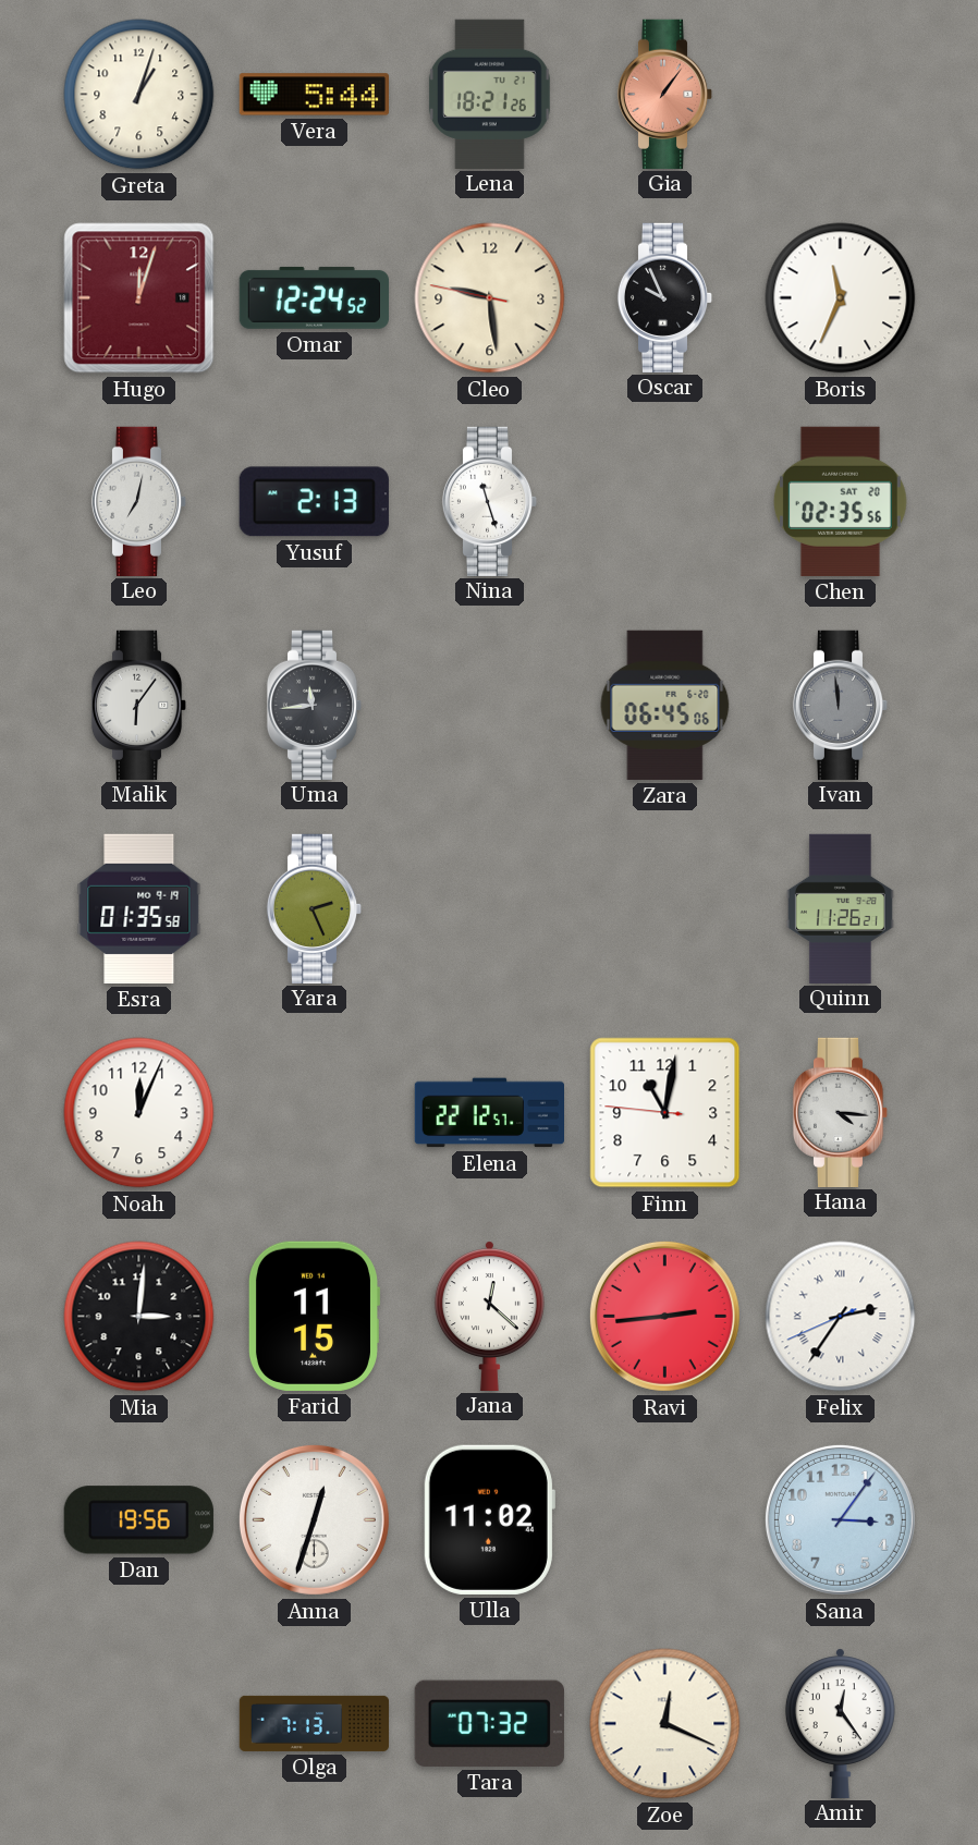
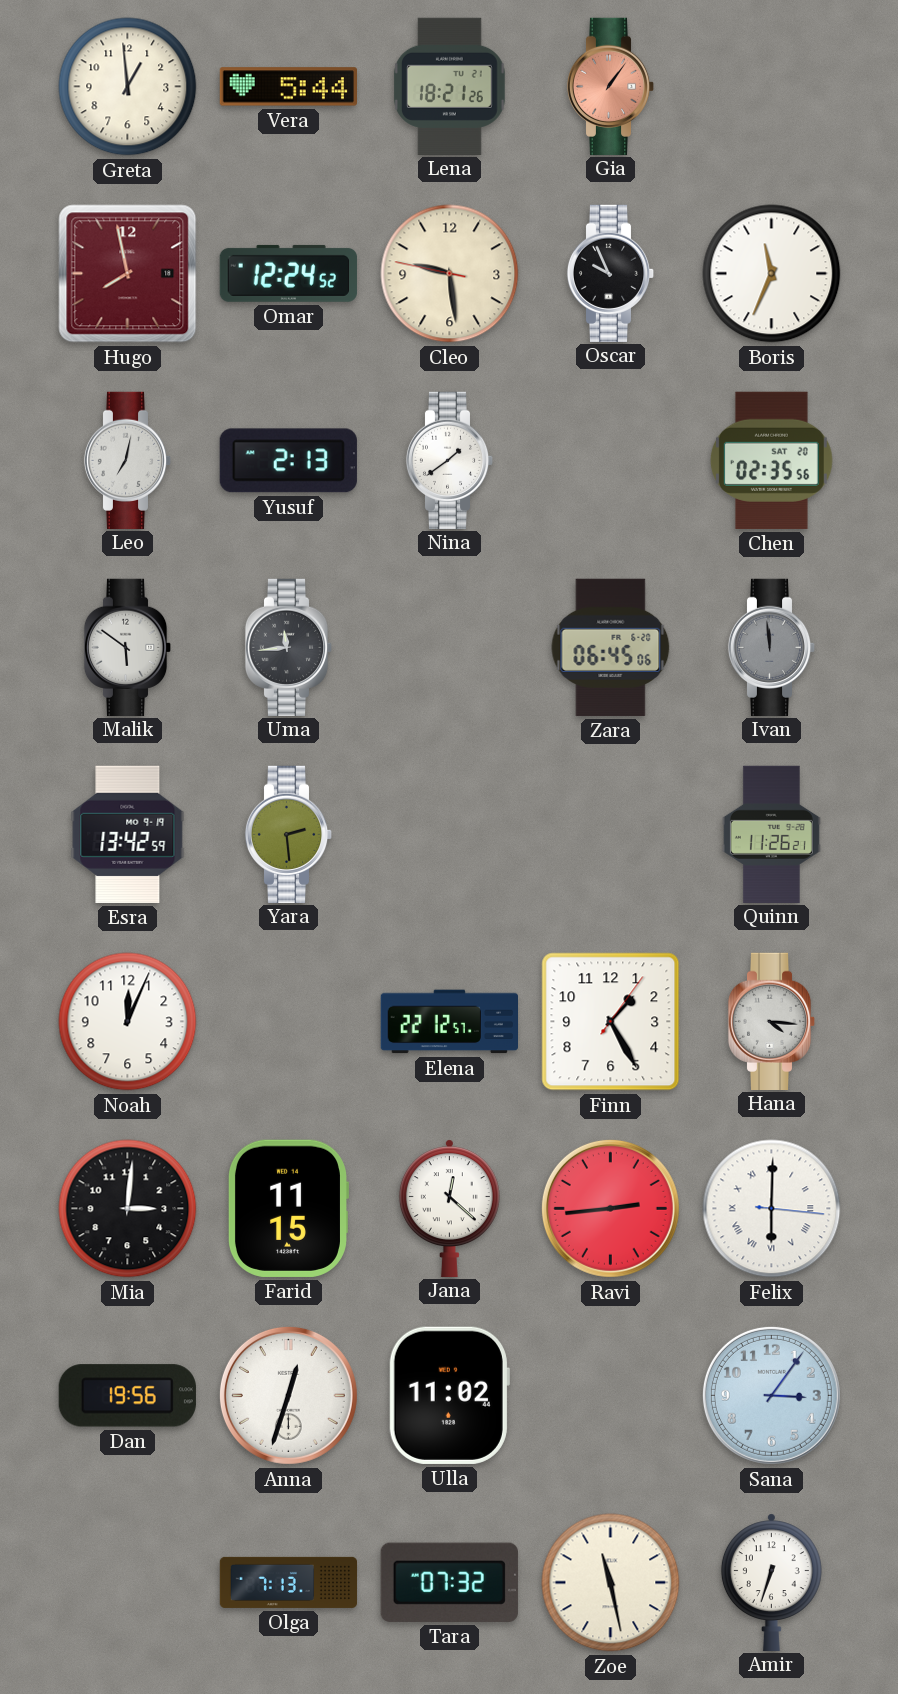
Greta: 1:03 -> 12:59 (128, 87)
Hugo: 12:03 -> 7:58 (128, 274)
Nina: 11:27 -> 1:39 (450, 460)
Malik: 6:06 -> 5:51 (128, 647)
Esra: 01:35 -> 13:42 (128, 834)
Yara: 2:26 -> 2:29 (289, 834)
Finn: 11:01 -> 1:25 (611, 1022)
Felix: 2:35 -> 6:00 (772, 1209)
Zoe: 12:19 -> 11:28 (611, 1583)
Amir: 12:24 -> 6:33 (771, 1582)
